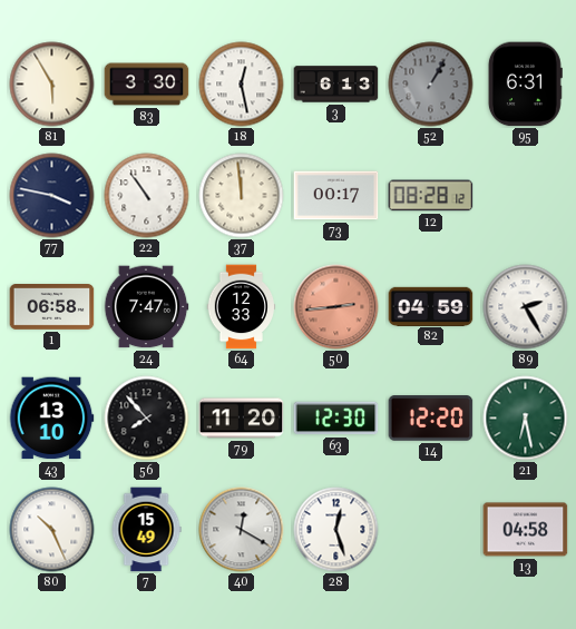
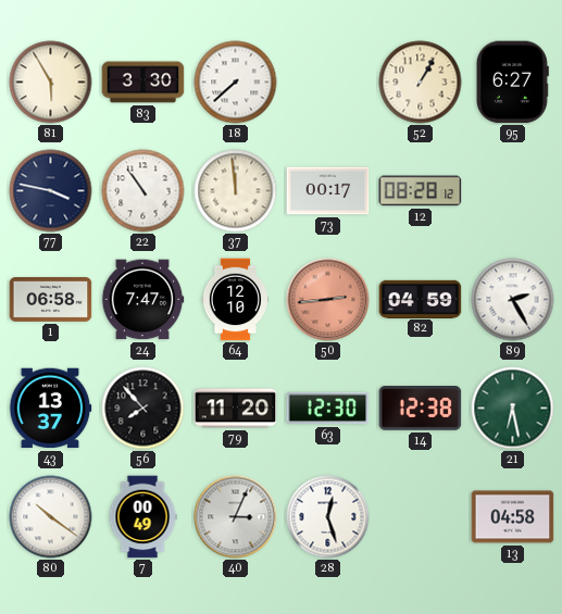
18: 12:28 -> 7:38 (236, 83)
3: 6:13 -> none (336, 85)
52 dial: grey -> cream (421, 83)
95: 6:31 -> 6:27 (512, 83)
64: 12:33 -> 12:10 (236, 300)
43: 13:10 -> 13:37 (50, 409)
14: 12:20 -> 12:38 (421, 409)
80: 10:26 -> 10:21 (51, 517)
7: 15:49 -> 00:49 (142, 517)
40: 12:20 -> 3:04 (236, 517)
